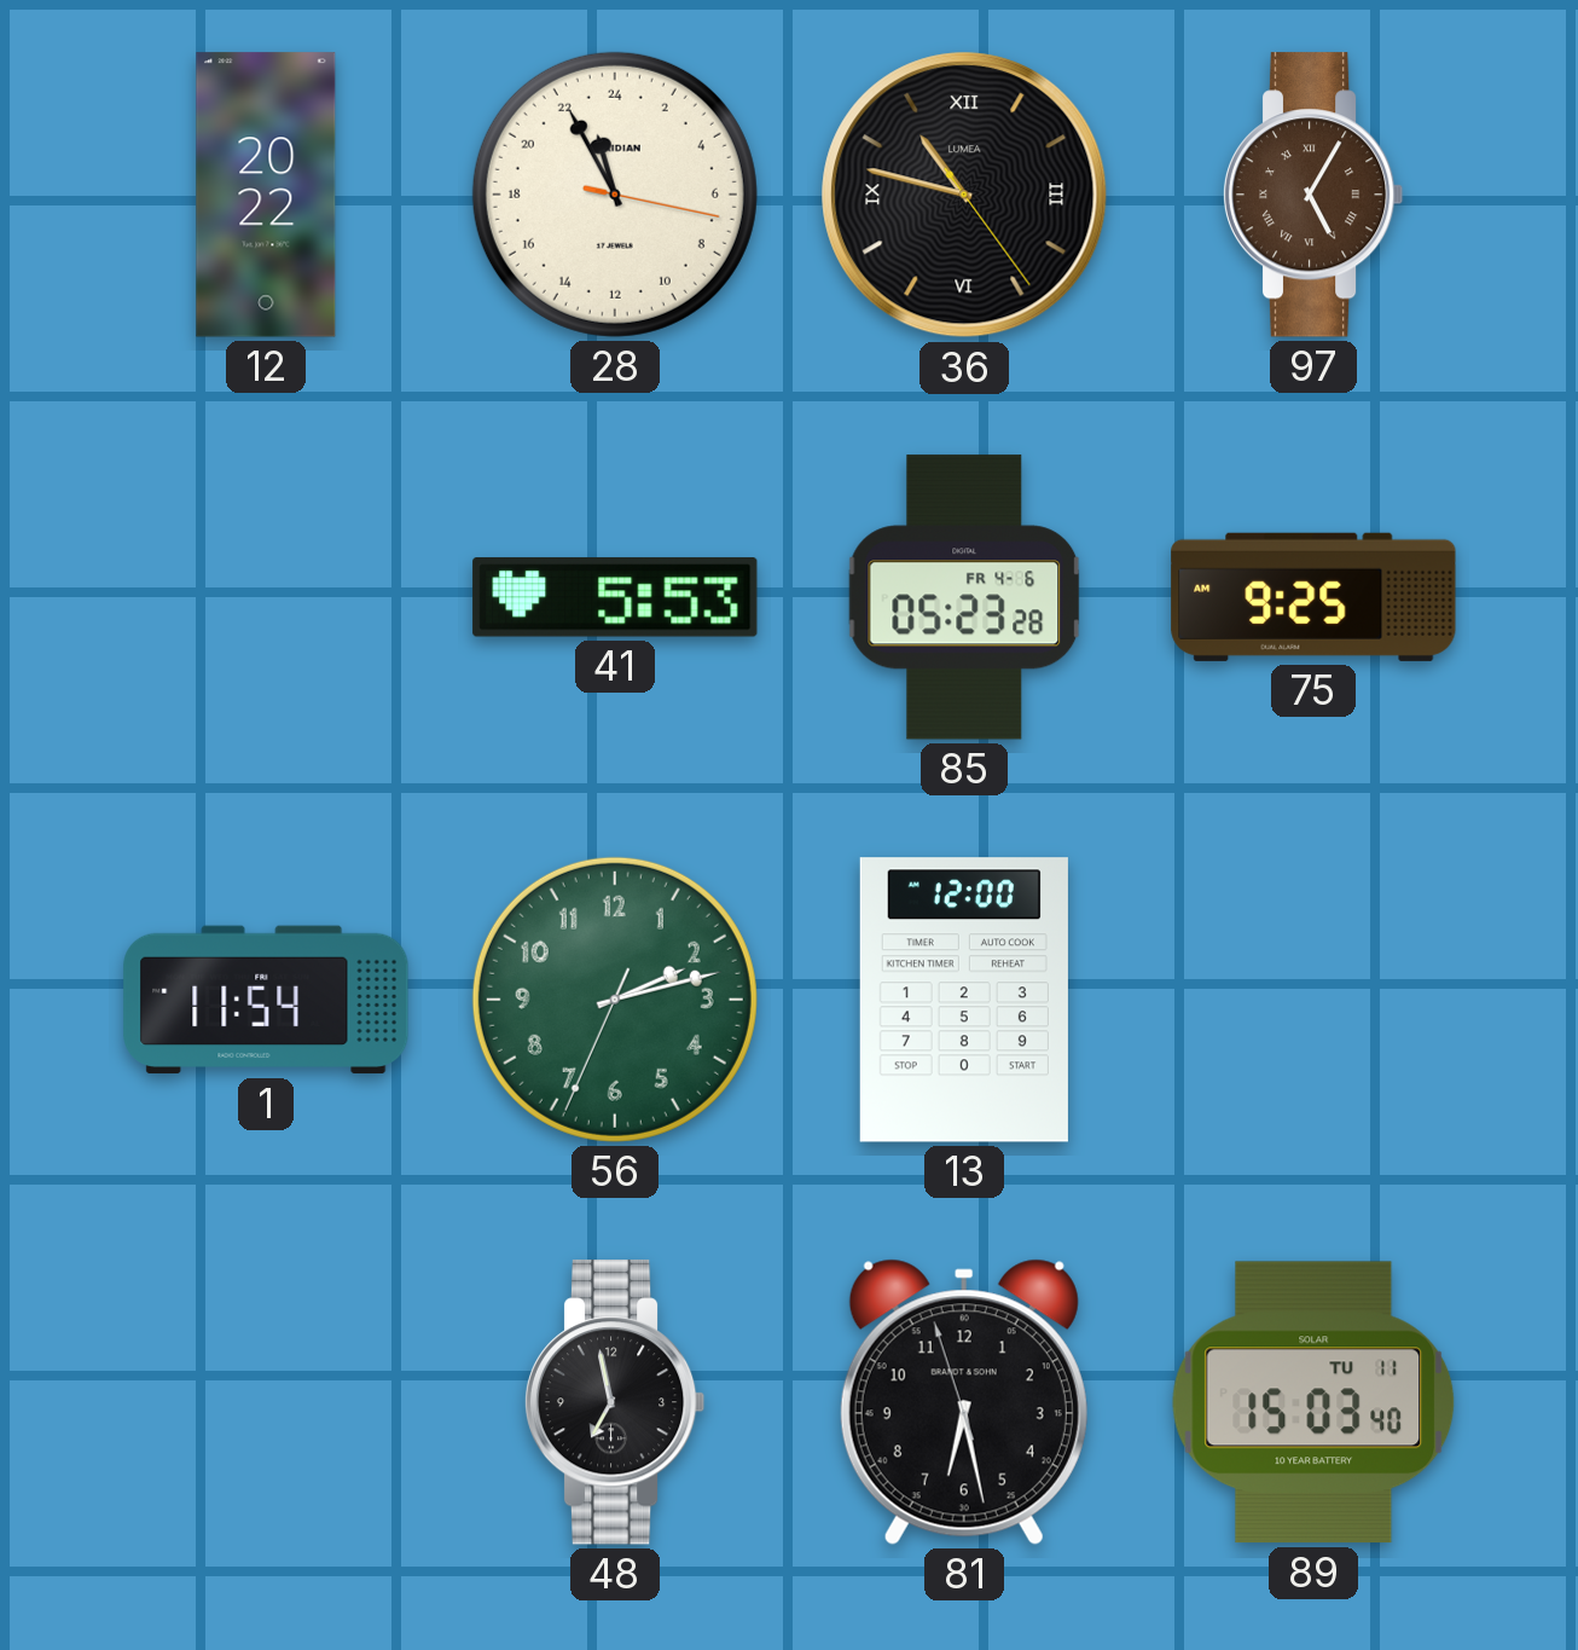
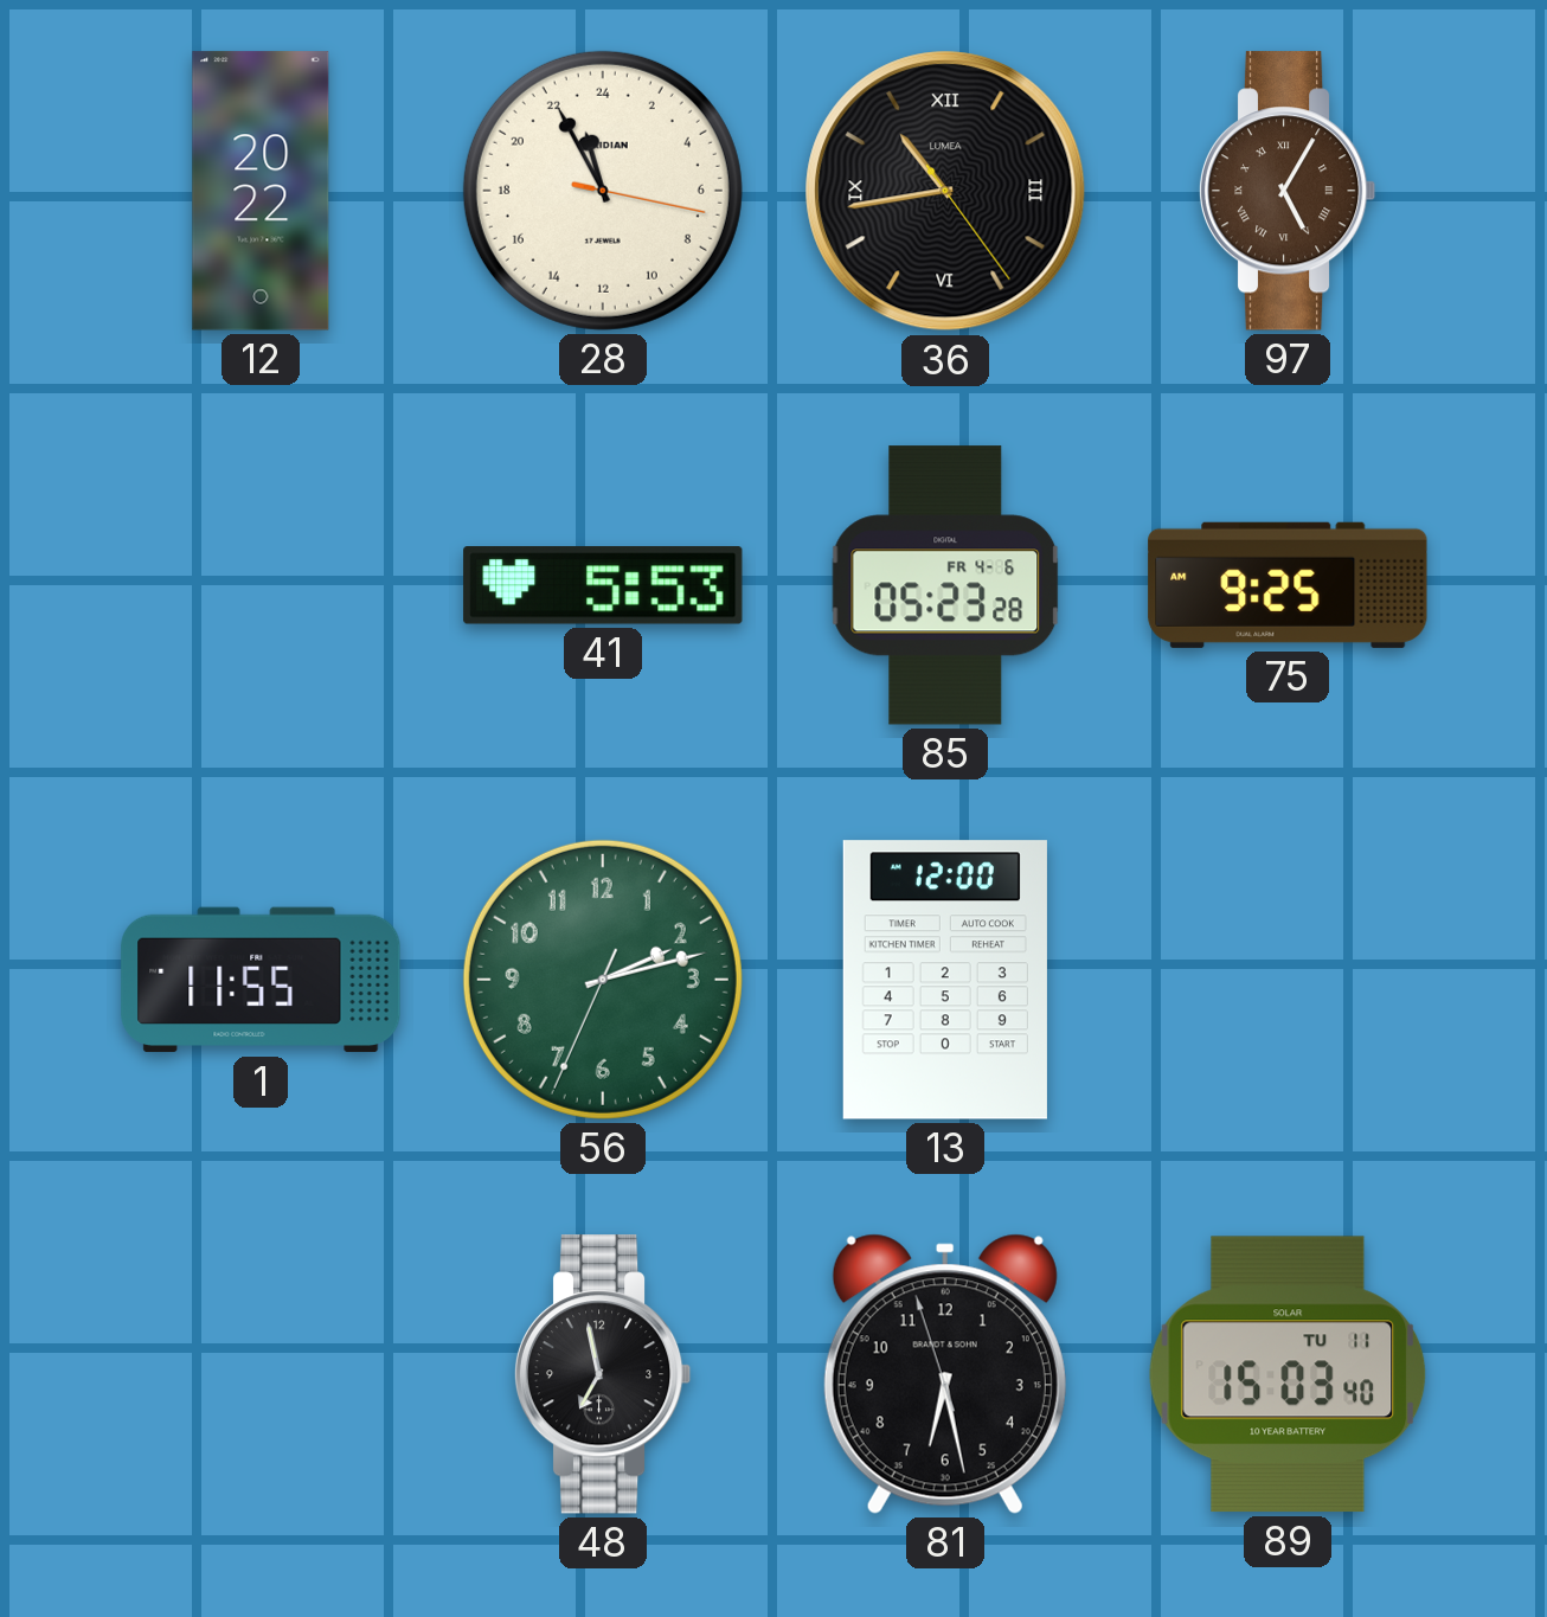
36: 10:47 -> 10:43 (945, 191)
1: 11:54 -> 11:55 (261, 980)
